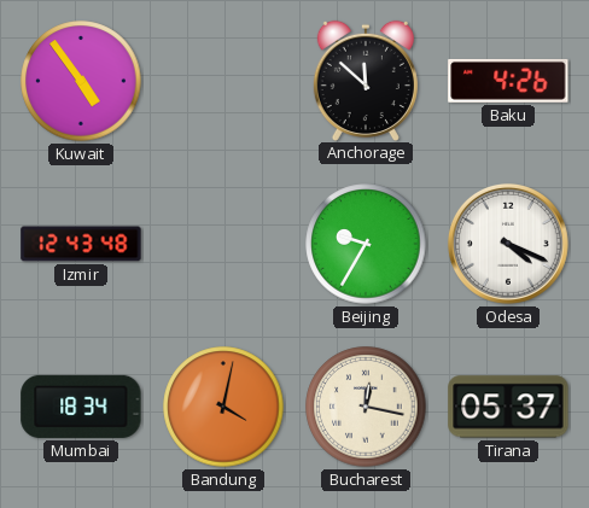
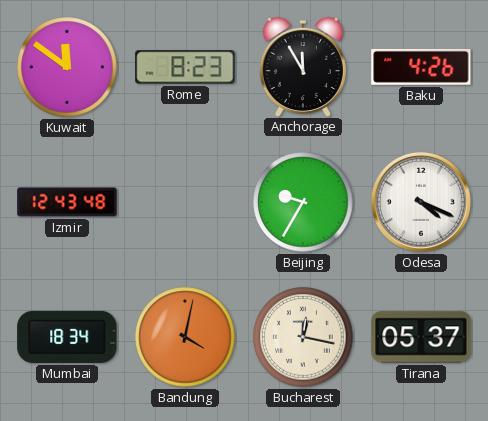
Kuwait: 4:54 -> 11:51 (67, 67)
Rome: none -> 8:23 (185, 67)
Anchorage: 11:52 -> 11:55 (303, 66)
